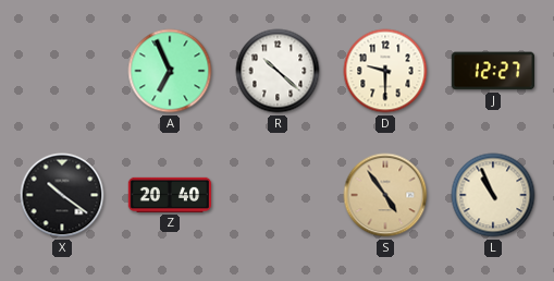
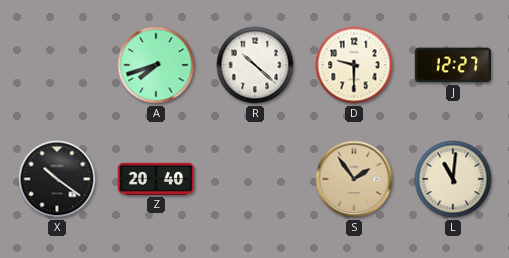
A: 6:56 -> 7:42 (156, 65)
S: 4:54 -> 1:54 (354, 179)
L: 10:56 -> 11:01 (453, 179)
